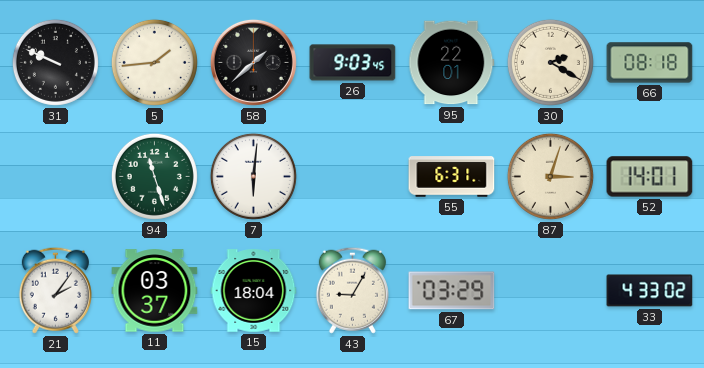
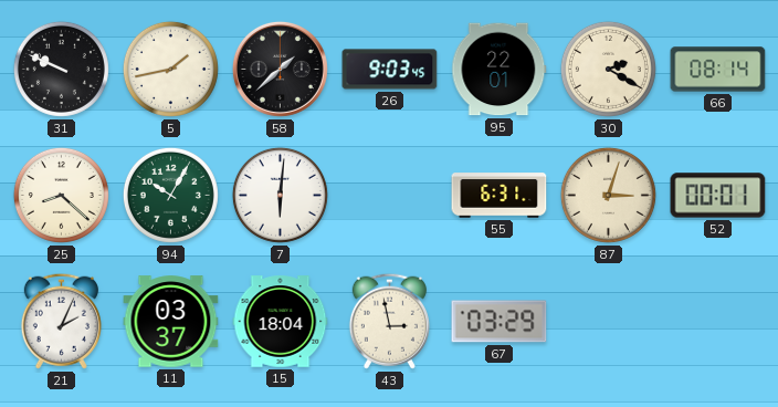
5: 1:44 -> 1:43 (170, 69)
66: 08:18 -> 08:14 (718, 70)
25: none -> 8:22 (61, 195)
94: 11:27 -> 10:05 (170, 195)
52: 14:01 -> 00:01 (718, 196)
21: 2:06 -> 2:04 (61, 321)
43: 9:05 -> 2:58 (389, 321)
33: 4:33 -> none (650, 291)
